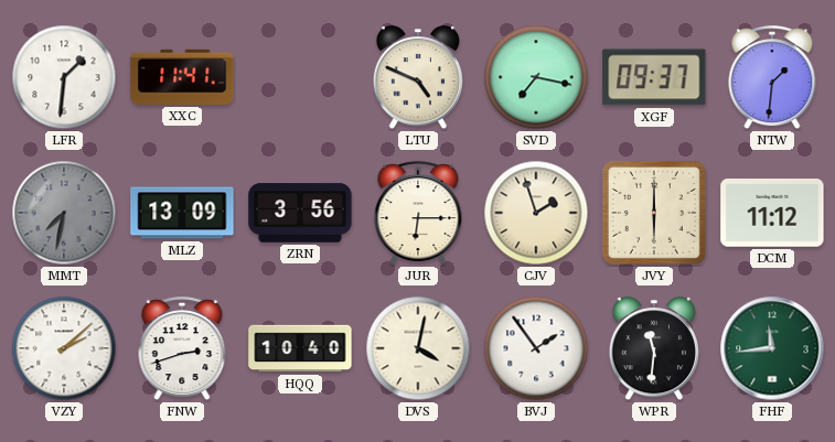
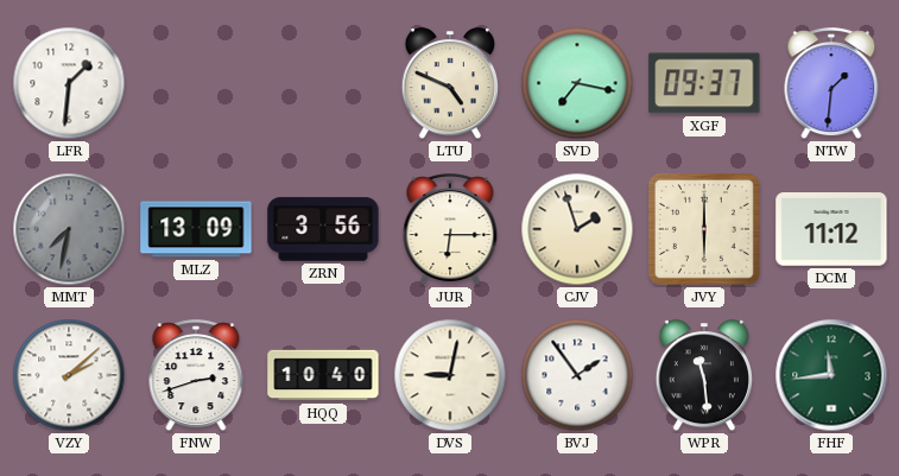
XXC: 11:41 -> none (182, 77)
DVS: 4:02 -> 9:02 (450, 375)
WPR: 11:31 -> 11:29 (703, 376)
